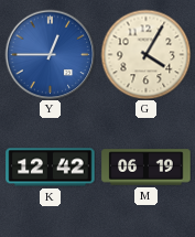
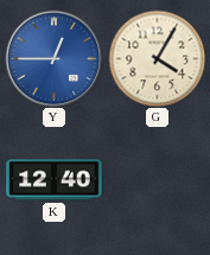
K: 12:42 -> 12:40 (55, 180)
M: 06:19 -> none (147, 168)
